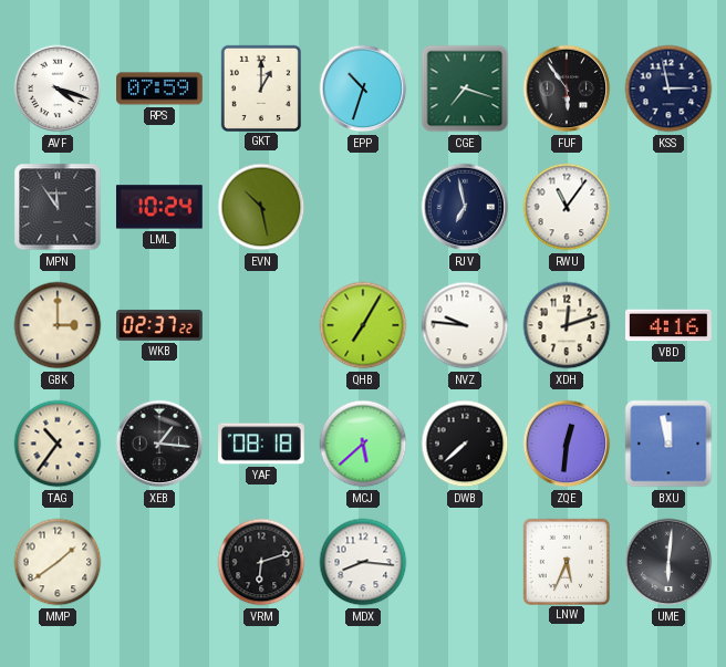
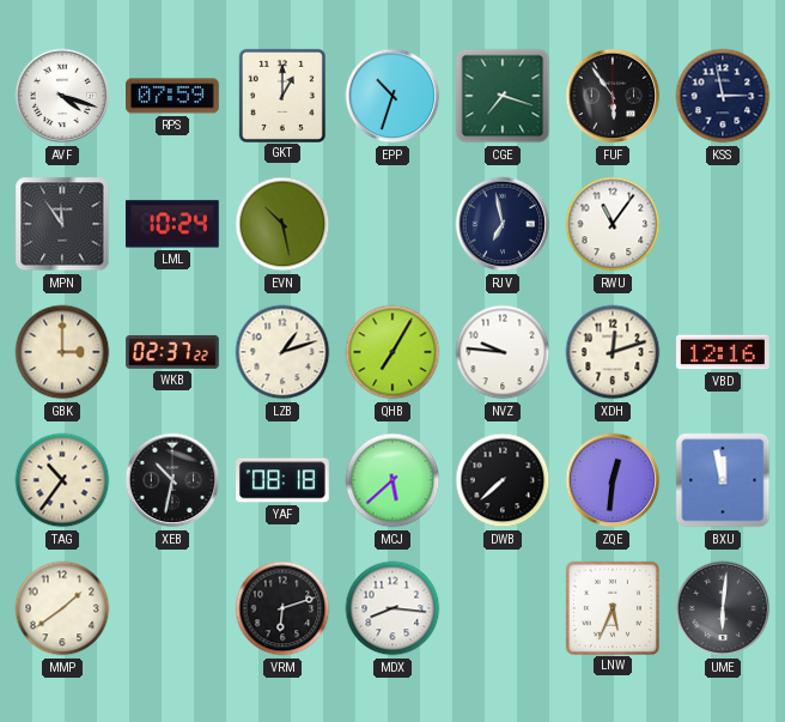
LZB: none -> 1:12 (282, 352)
VBD: 4:16 -> 12:16 (724, 352)
XEB: 1:16 -> 10:32 (172, 480)
